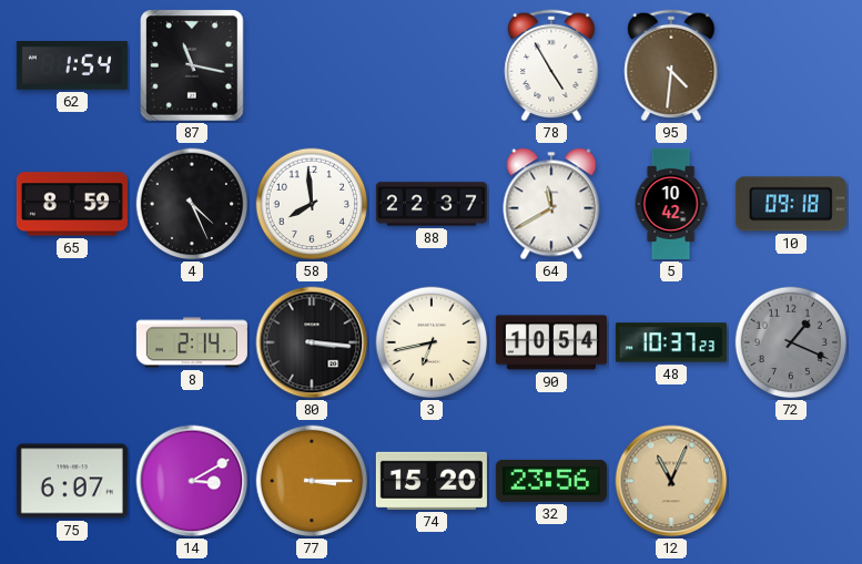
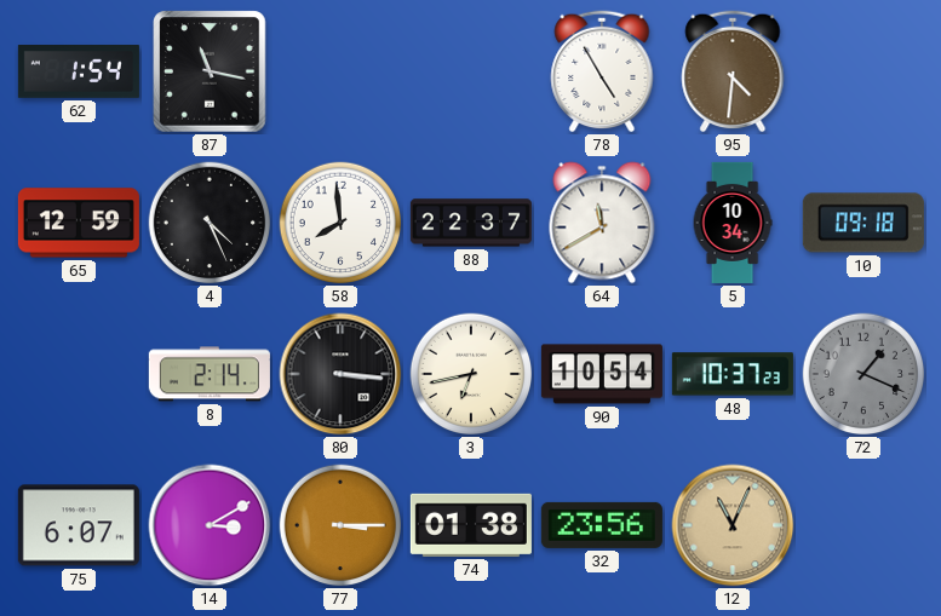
65: 8:59 -> 12:59 (79, 223)
5: 10:42 -> 10:34 (733, 223)
74: 15:20 -> 01:38 (471, 525)
